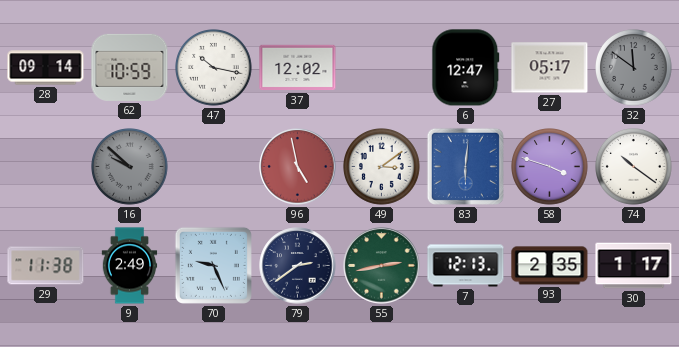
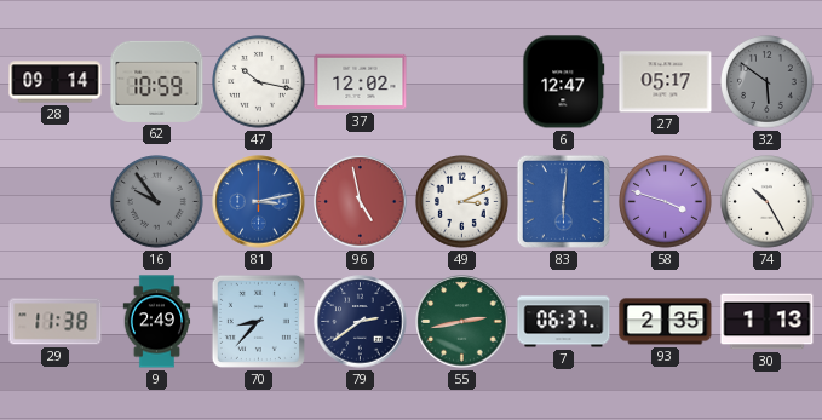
32: 11:51 -> 5:51 (768, 82)
16: 9:52 -> 9:54 (157, 202)
81: none -> 3:13 (259, 202)
49: 3:09 -> 3:11 (462, 202)
74: 10:21 -> 10:25 (768, 202)
70: 9:26 -> 8:37 (258, 321)
7: 12:13 -> 06:37 (564, 322)
30: 1:17 -> 1:13 (768, 322)
